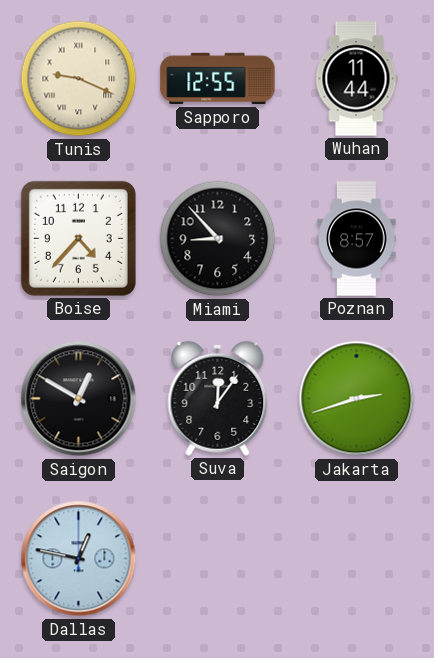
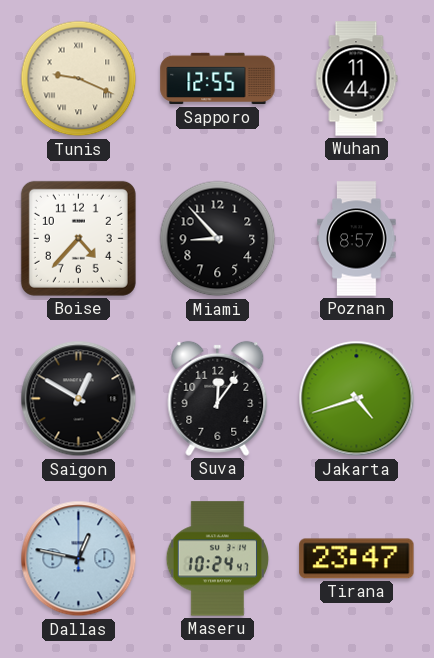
Jakarta: 2:42 -> 4:42 (357, 399)
Maseru: none -> 10:24 (218, 559)
Tirana: none -> 23:47 (357, 559)
